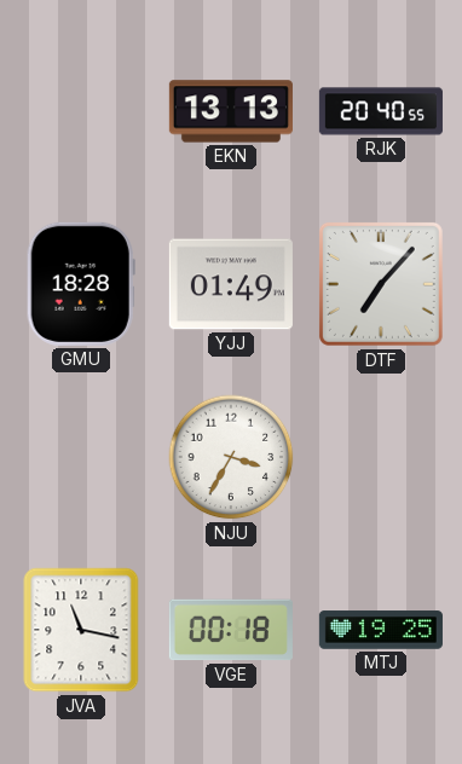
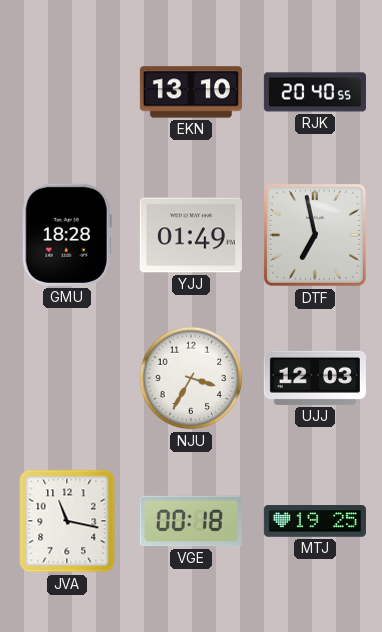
EKN: 13:13 -> 13:10 (191, 92)
DTF: 7:07 -> 6:58 (315, 235)
UJJ: none -> 12:03 (315, 378)
